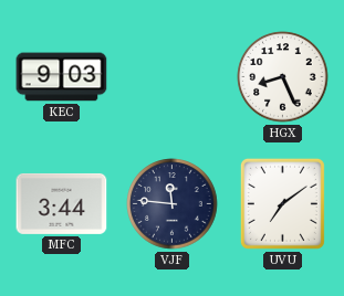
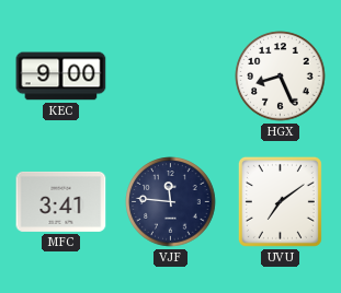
KEC: 9:03 -> 9:00 (61, 77)
MFC: 3:44 -> 3:41 (61, 201)
